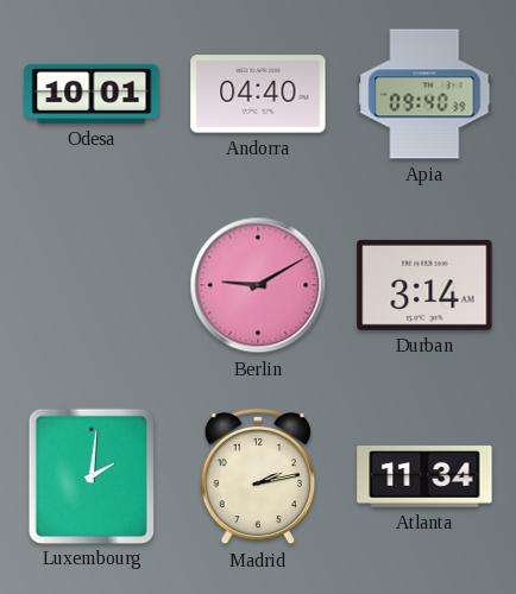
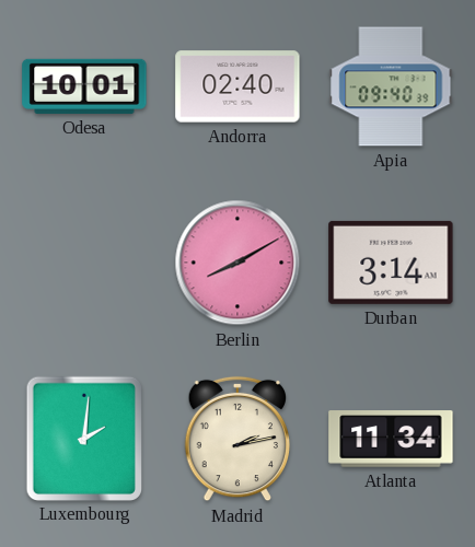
Andorra: 04:40 -> 02:40 (237, 86)
Berlin: 9:10 -> 8:10 (237, 263)
